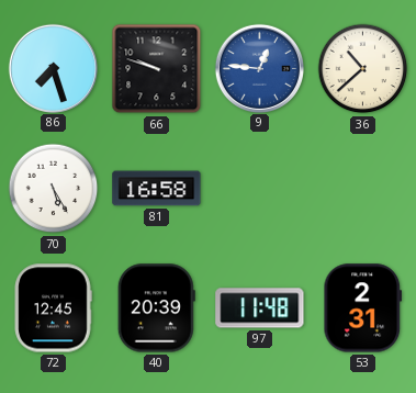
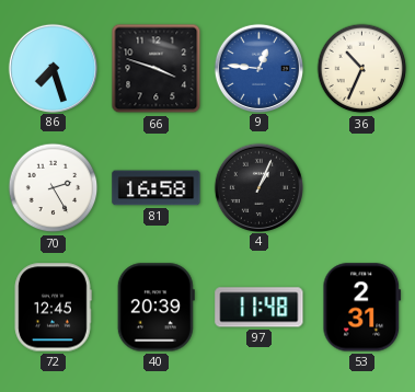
66: 9:48 -> 3:48 (157, 69)
36: 10:38 -> 10:34 (362, 69)
70: 5:25 -> 2:25 (54, 188)
4: none -> 1:04 (258, 187)
